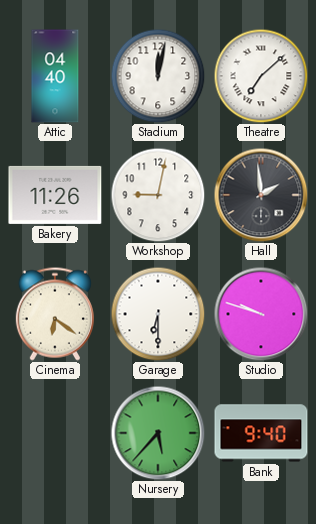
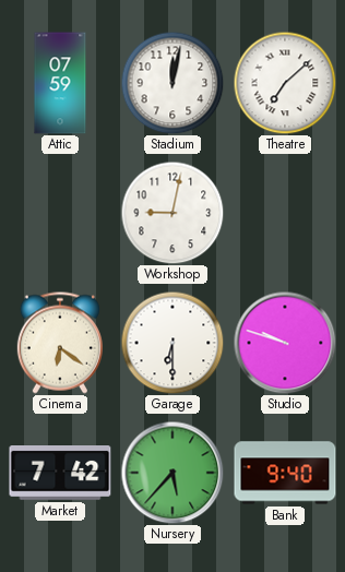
Attic: 04:40 -> 07:59 (60, 83)
Bakery: 11:26 -> none (55, 195)
Hall: 1:59 -> none (261, 195)
Market: none -> 7:42 (60, 474)
